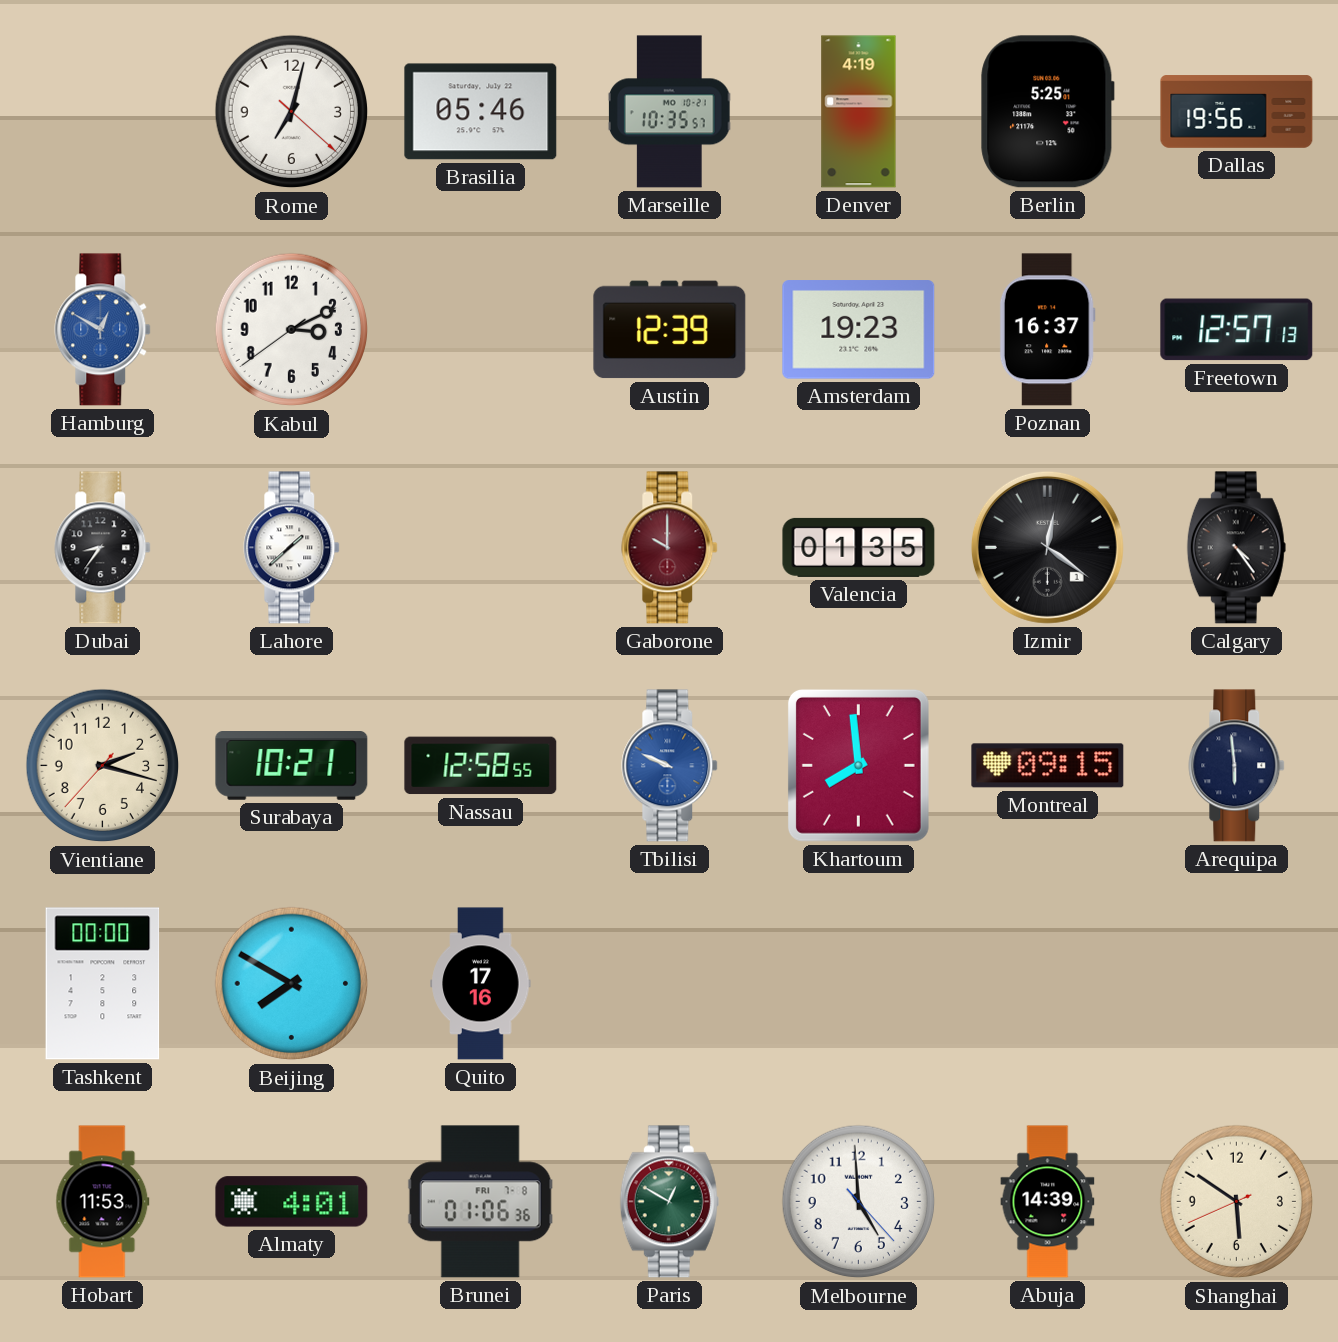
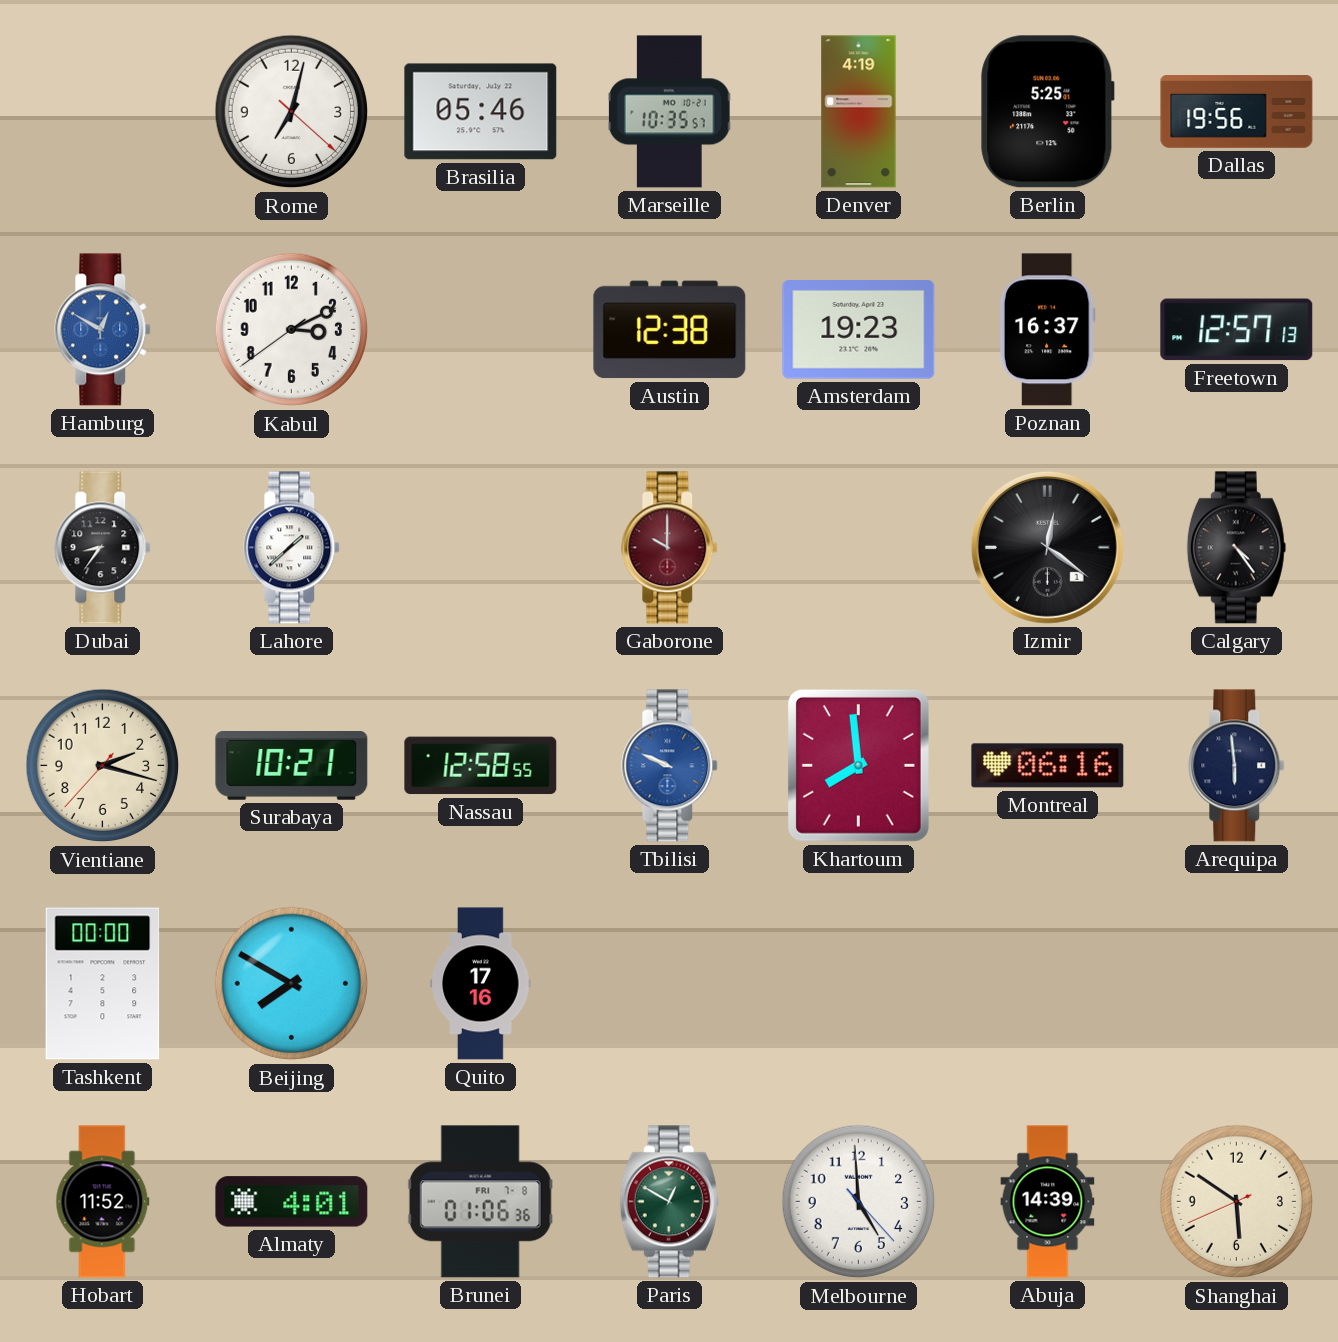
Austin: 12:39 -> 12:38 (670, 330)
Valencia: 01:35 -> none (859, 547)
Montreal: 09:15 -> 06:16 (1048, 766)
Hobart: 11:53 -> 11:52 (103, 1202)
